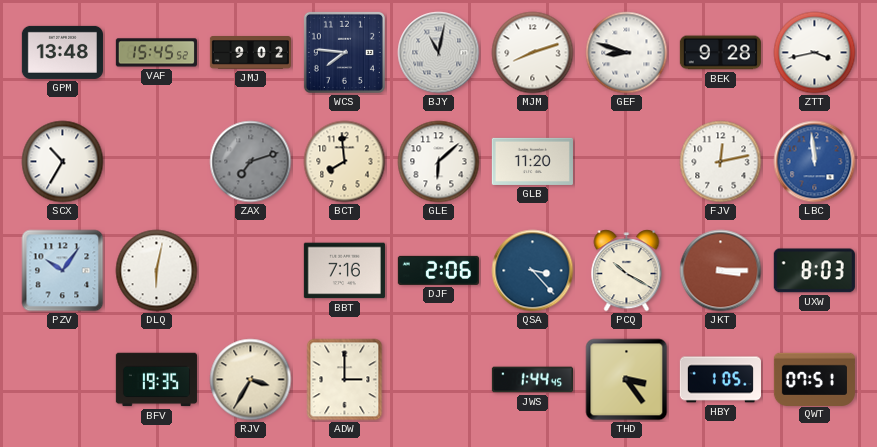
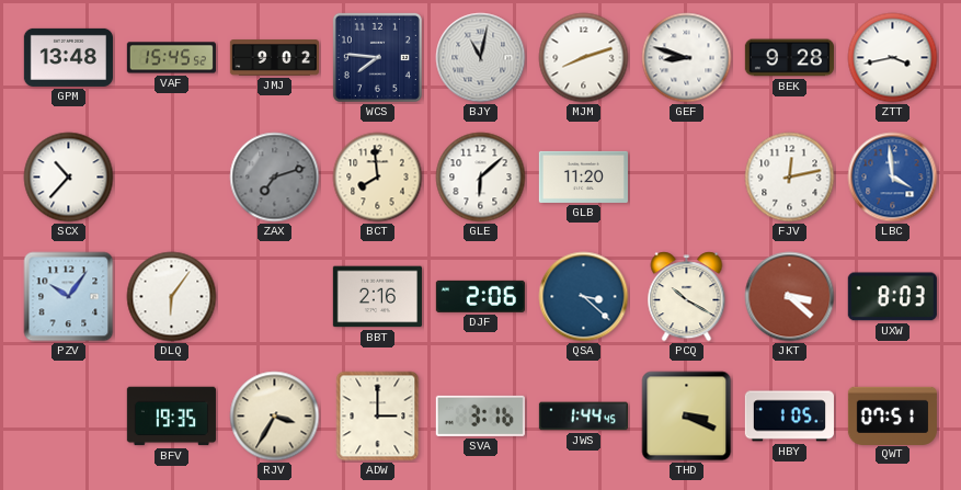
SCX: 10:35 -> 10:37 (69, 178)
LBC: 11:59 -> 3:59 (893, 178)
DLQ: 6:02 -> 6:06 (172, 297)
BBT: 7:16 -> 2:16 (377, 297)
QSA: 3:23 -> 3:22 (584, 297)
JKT: 3:15 -> 3:22 (790, 297)
SVA: none -> 3:16 (480, 415)
THD: 3:24 -> 3:19 (687, 417)
